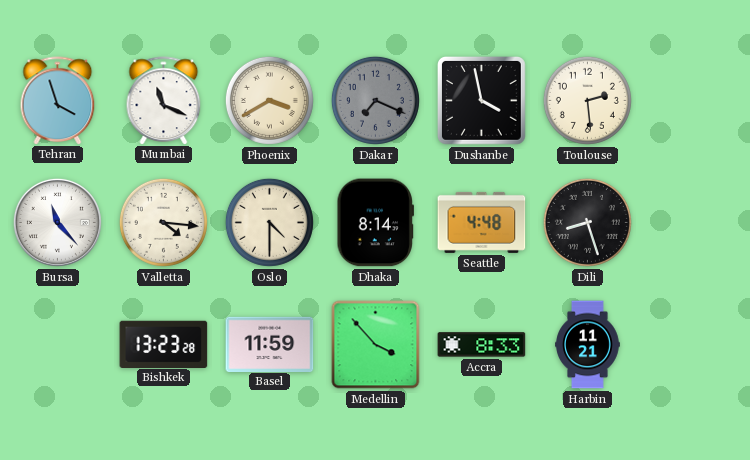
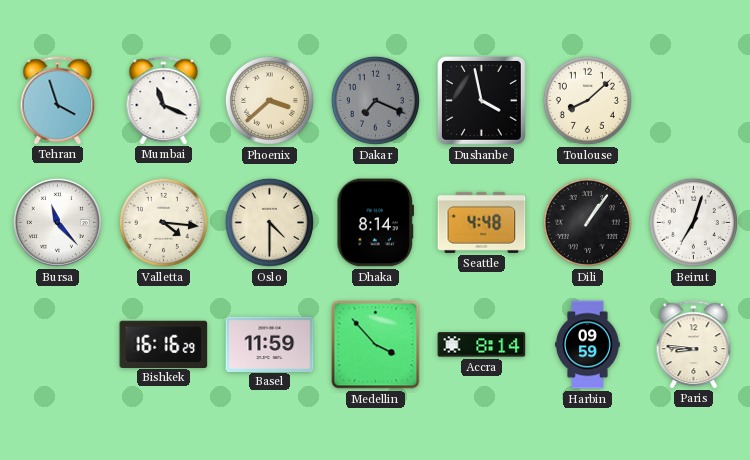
Phoenix: 3:40 -> 3:38 (269, 100)
Toulouse: 2:29 -> 8:08 (587, 100)
Dili: 8:27 -> 1:06 (587, 222)
Beirut: none -> 7:03 (693, 222)
Bishkek: 13:23 -> 16:16 (164, 344)
Accra: 8:33 -> 8:14 (482, 345)
Harbin: 11:21 -> 09:59 (588, 345)
Paris: none -> 8:46 (694, 344)
